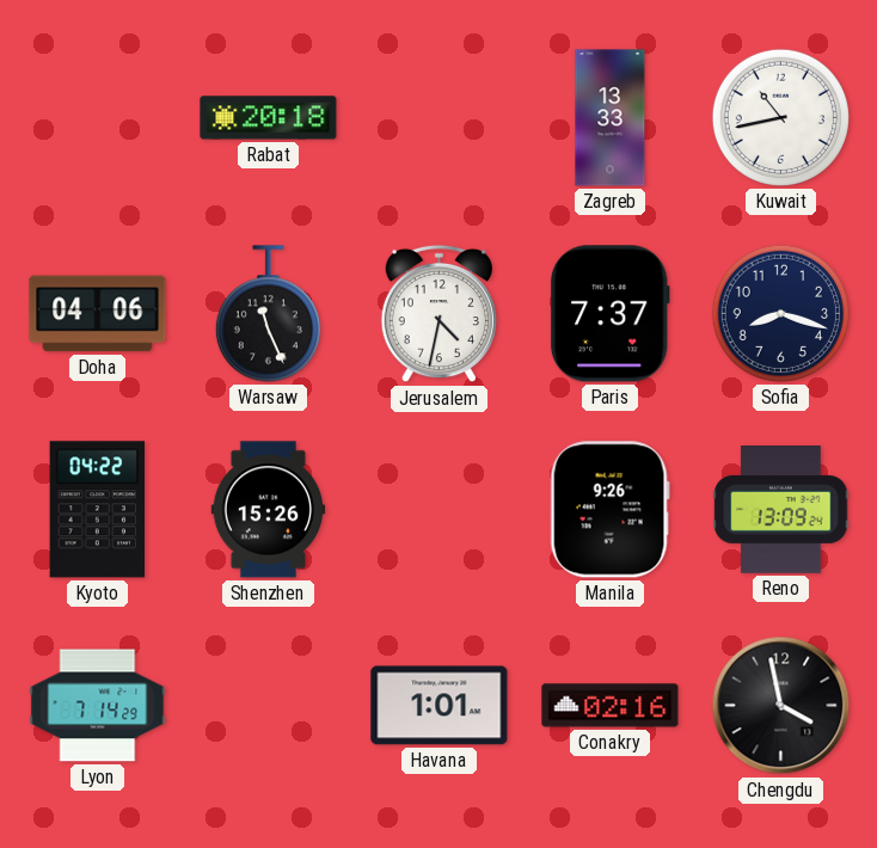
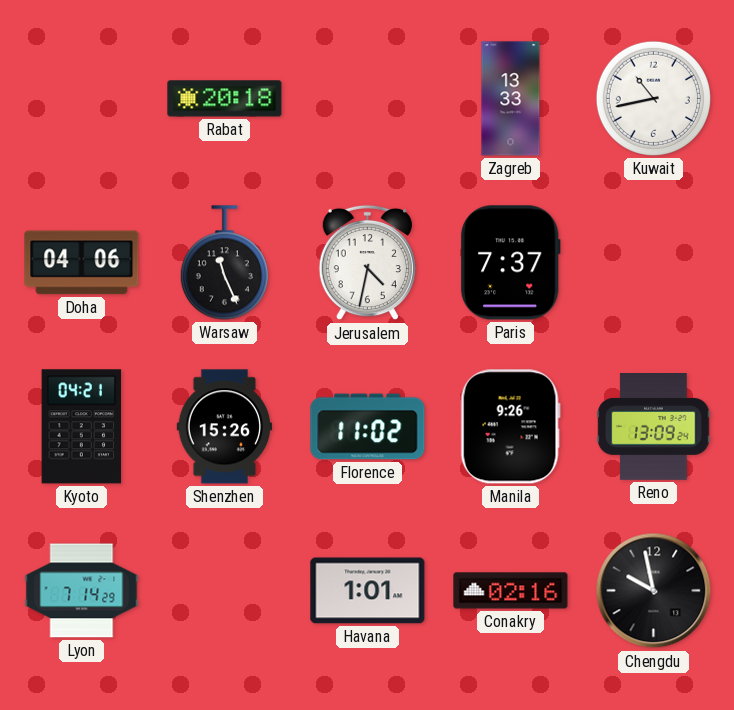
Sofia: 8:18 -> none (780, 313)
Kyoto: 04:22 -> 04:21 (82, 427)
Florence: none -> 11:02 (368, 427)
Chengdu: 3:58 -> 9:58 (654, 591)
